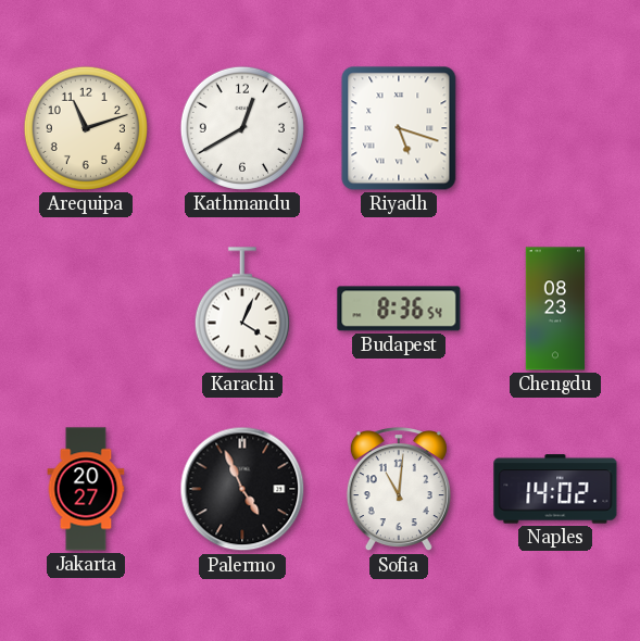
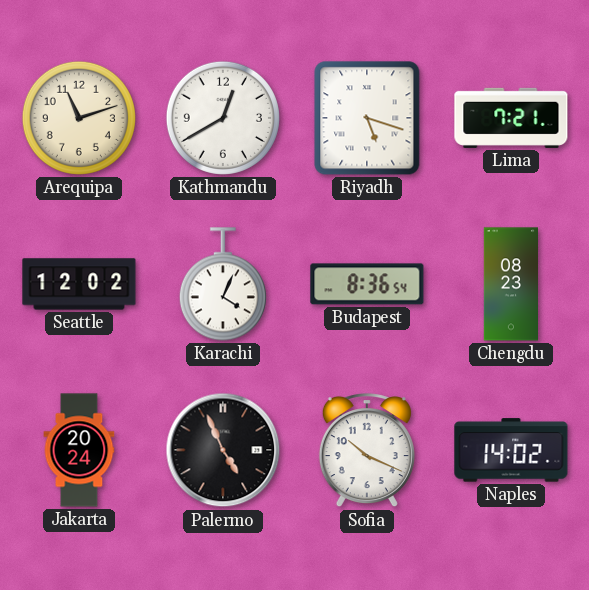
Lima: none -> 7:21 (511, 118)
Seattle: none -> 12:02 (79, 284)
Jakarta: 20:27 -> 20:24 (79, 450)
Sofia: 11:01 -> 10:19 (367, 451)
